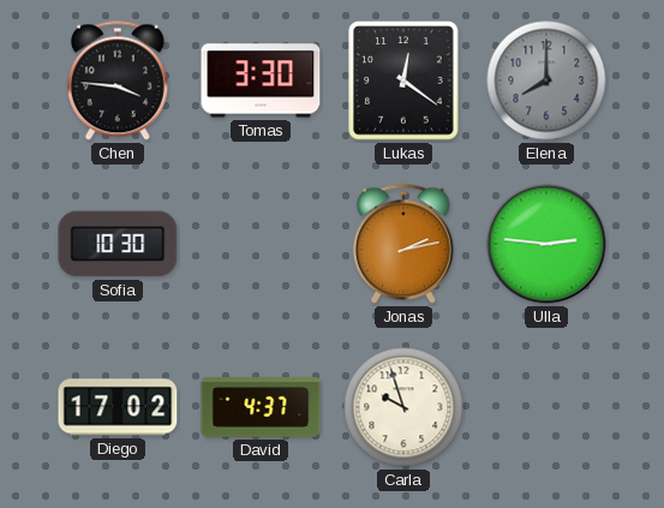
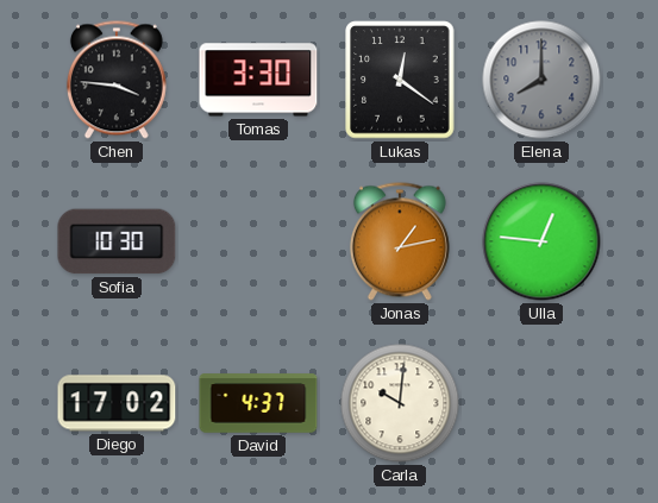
Jonas: 2:13 -> 1:13 (400, 241)
Ulla: 2:46 -> 12:46 (541, 241)
Carla: 9:57 -> 10:01 (400, 403)
